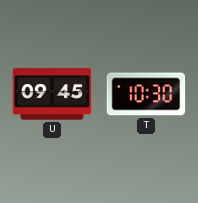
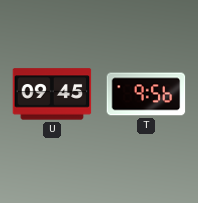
T: 10:30 -> 9:56 (146, 94)
